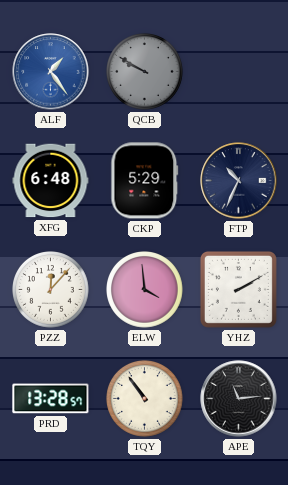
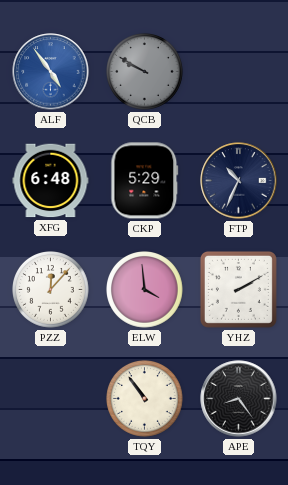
ALF: 1:24 -> 4:54 (51, 72)
PRD: 13:28 -> none (51, 399)
APE: 11:14 -> 8:24 (239, 399)
